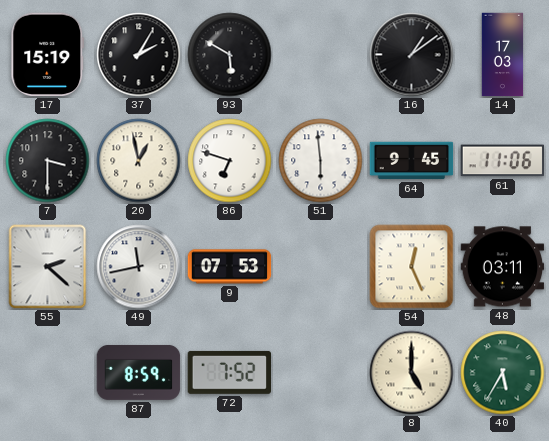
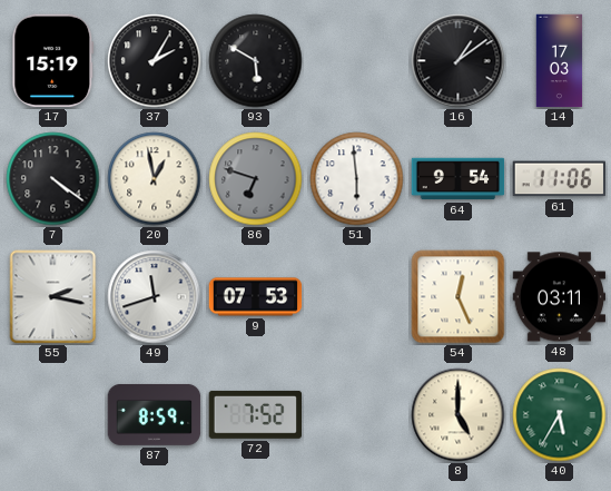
7: 3:30 -> 4:21 (53, 179)
86 dial: white -> grey (256, 179)
64: 9:45 -> 9:54 (459, 179)
55: 2:22 -> 2:17 (53, 297)
49: 11:43 -> 11:42 (155, 297)
